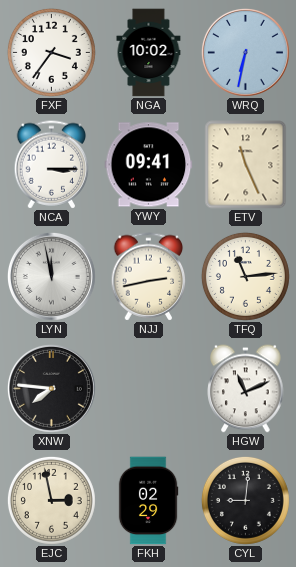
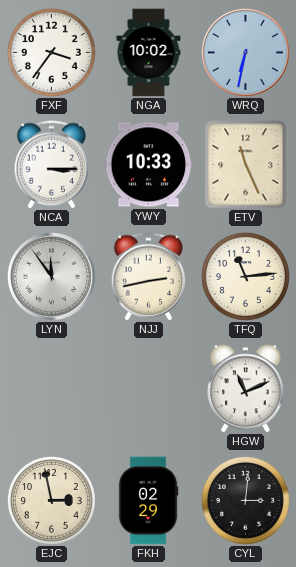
YWY: 09:41 -> 10:33 (149, 165)
LYN: 11:58 -> 11:54 (51, 276)
XNW: 7:46 -> none (51, 388)
CYL: 9:01 -> 3:01 (245, 500)
